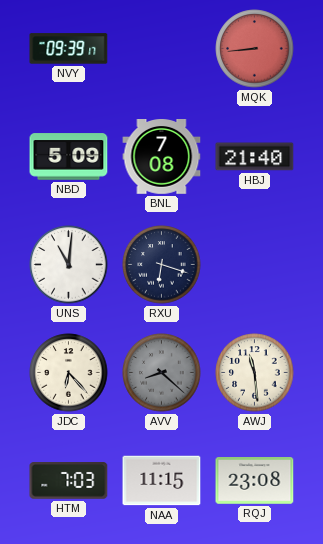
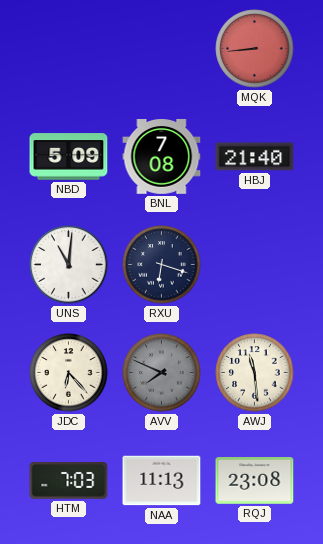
NVY: 09:39 -> none (69, 49)
AVV: 8:22 -> 7:49 (162, 373)
NAA: 11:15 -> 11:13 (162, 481)
